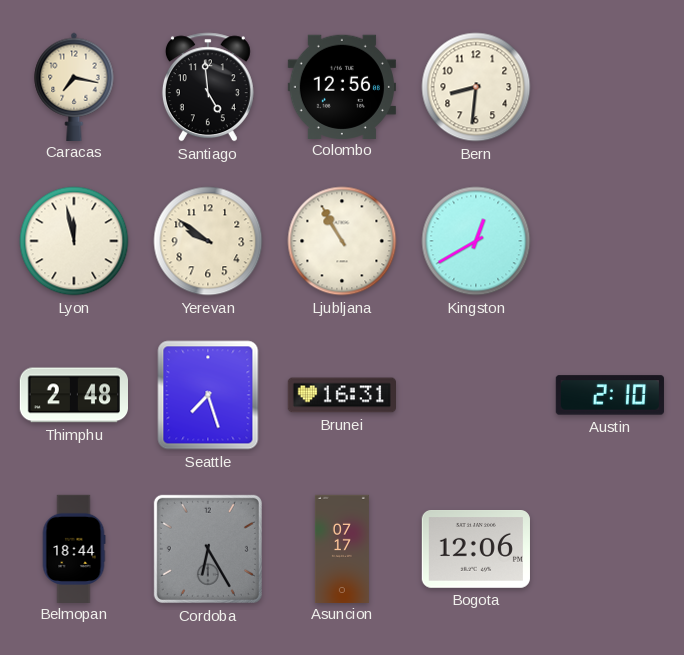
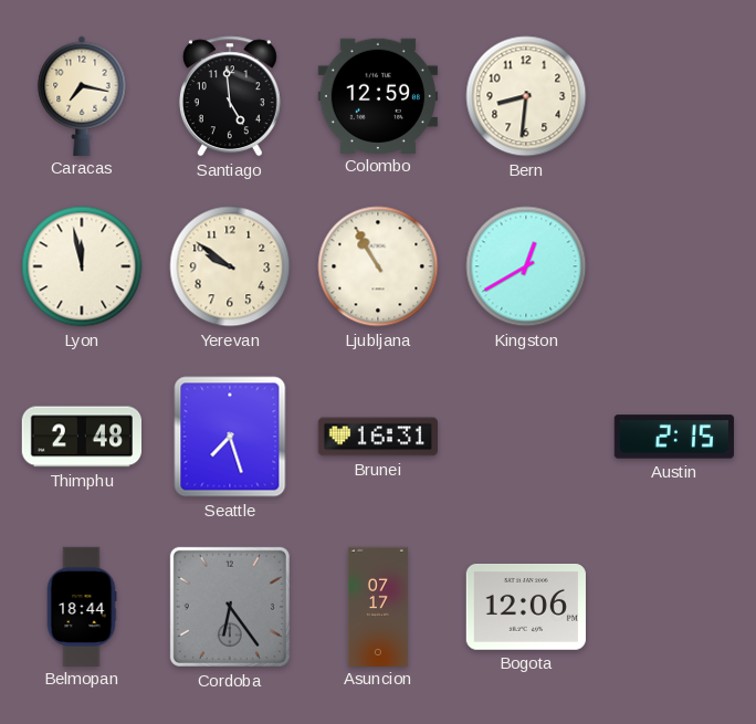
Colombo: 12:56 -> 12:59 (378, 95)
Austin: 2:10 -> 2:15 (674, 437)
Cordoba: 6:25 -> 6:24 (230, 607)
